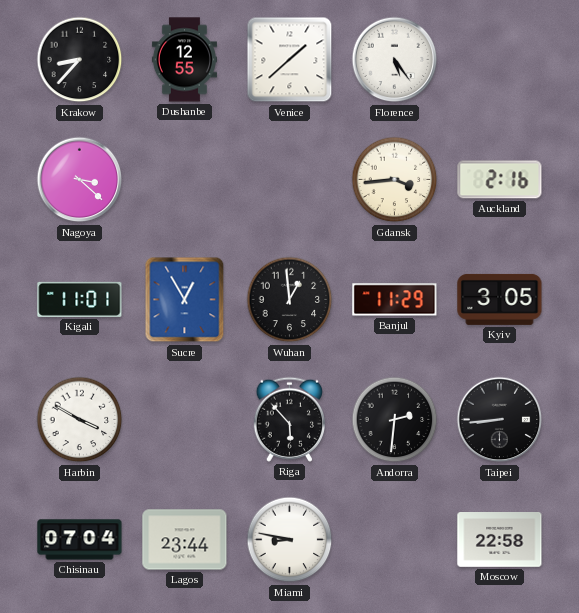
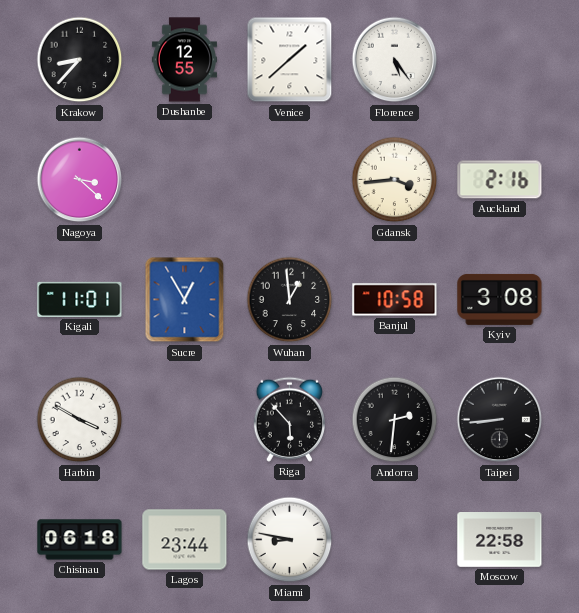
Banjul: 11:29 -> 10:58 (395, 300)
Kyiv: 3:05 -> 3:08 (500, 299)
Chisinau: 07:04 -> 06:18 (80, 540)
